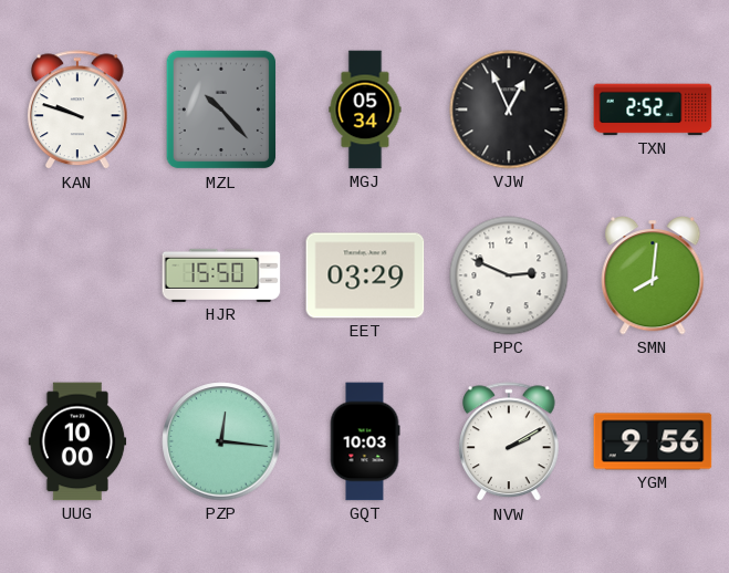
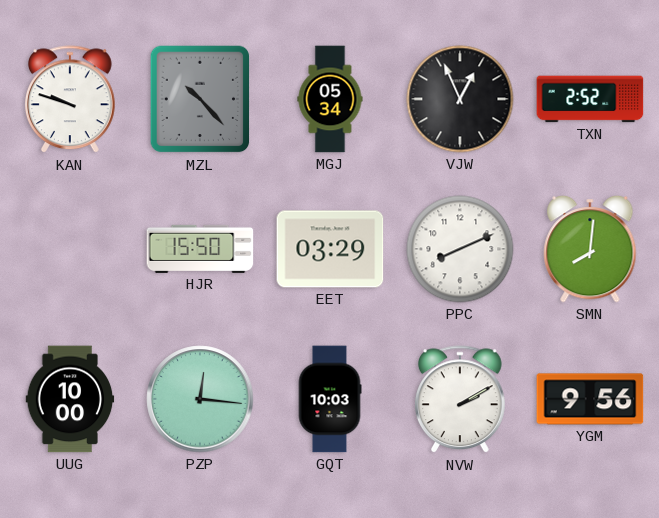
PPC: 2:49 -> 8:11 (460, 249)
